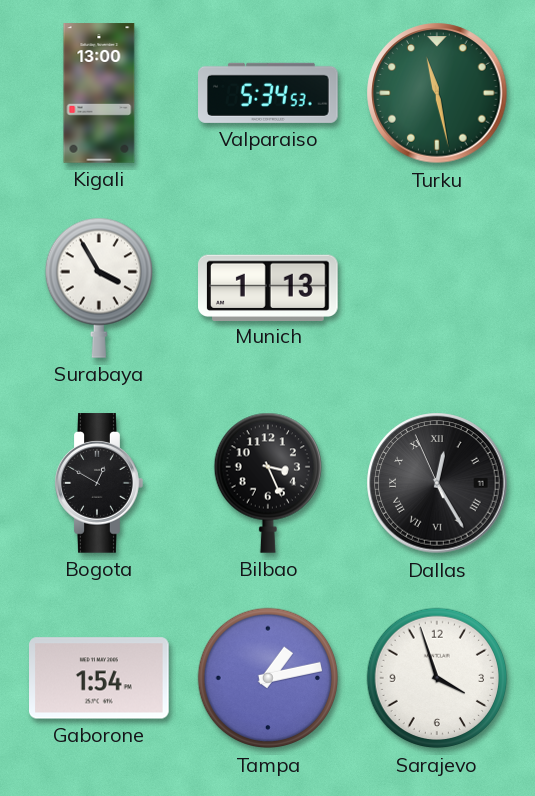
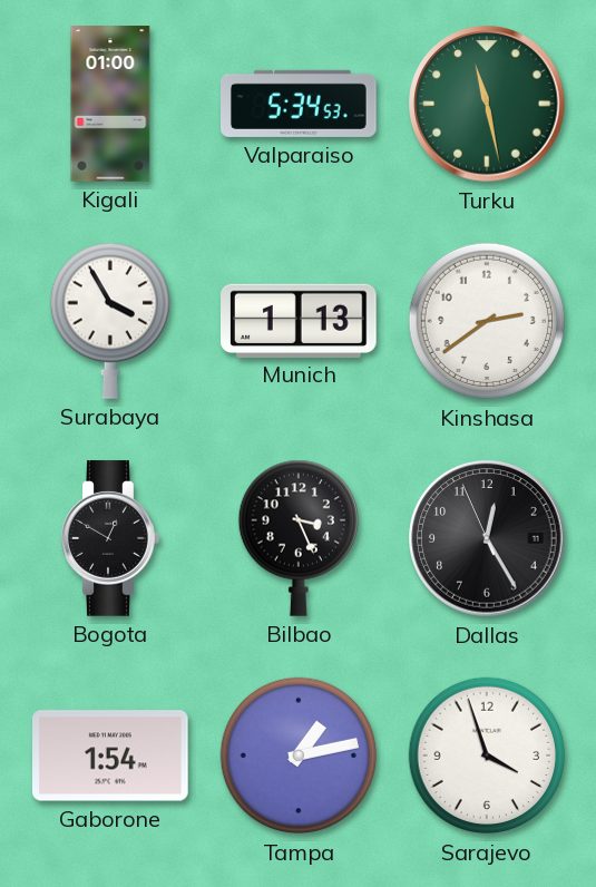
Kigali: 13:00 -> 01:00 (110, 104)
Kinshasa: none -> 2:39 (487, 321)
Dallas numerals: Roman -> Arabic (487, 538)
